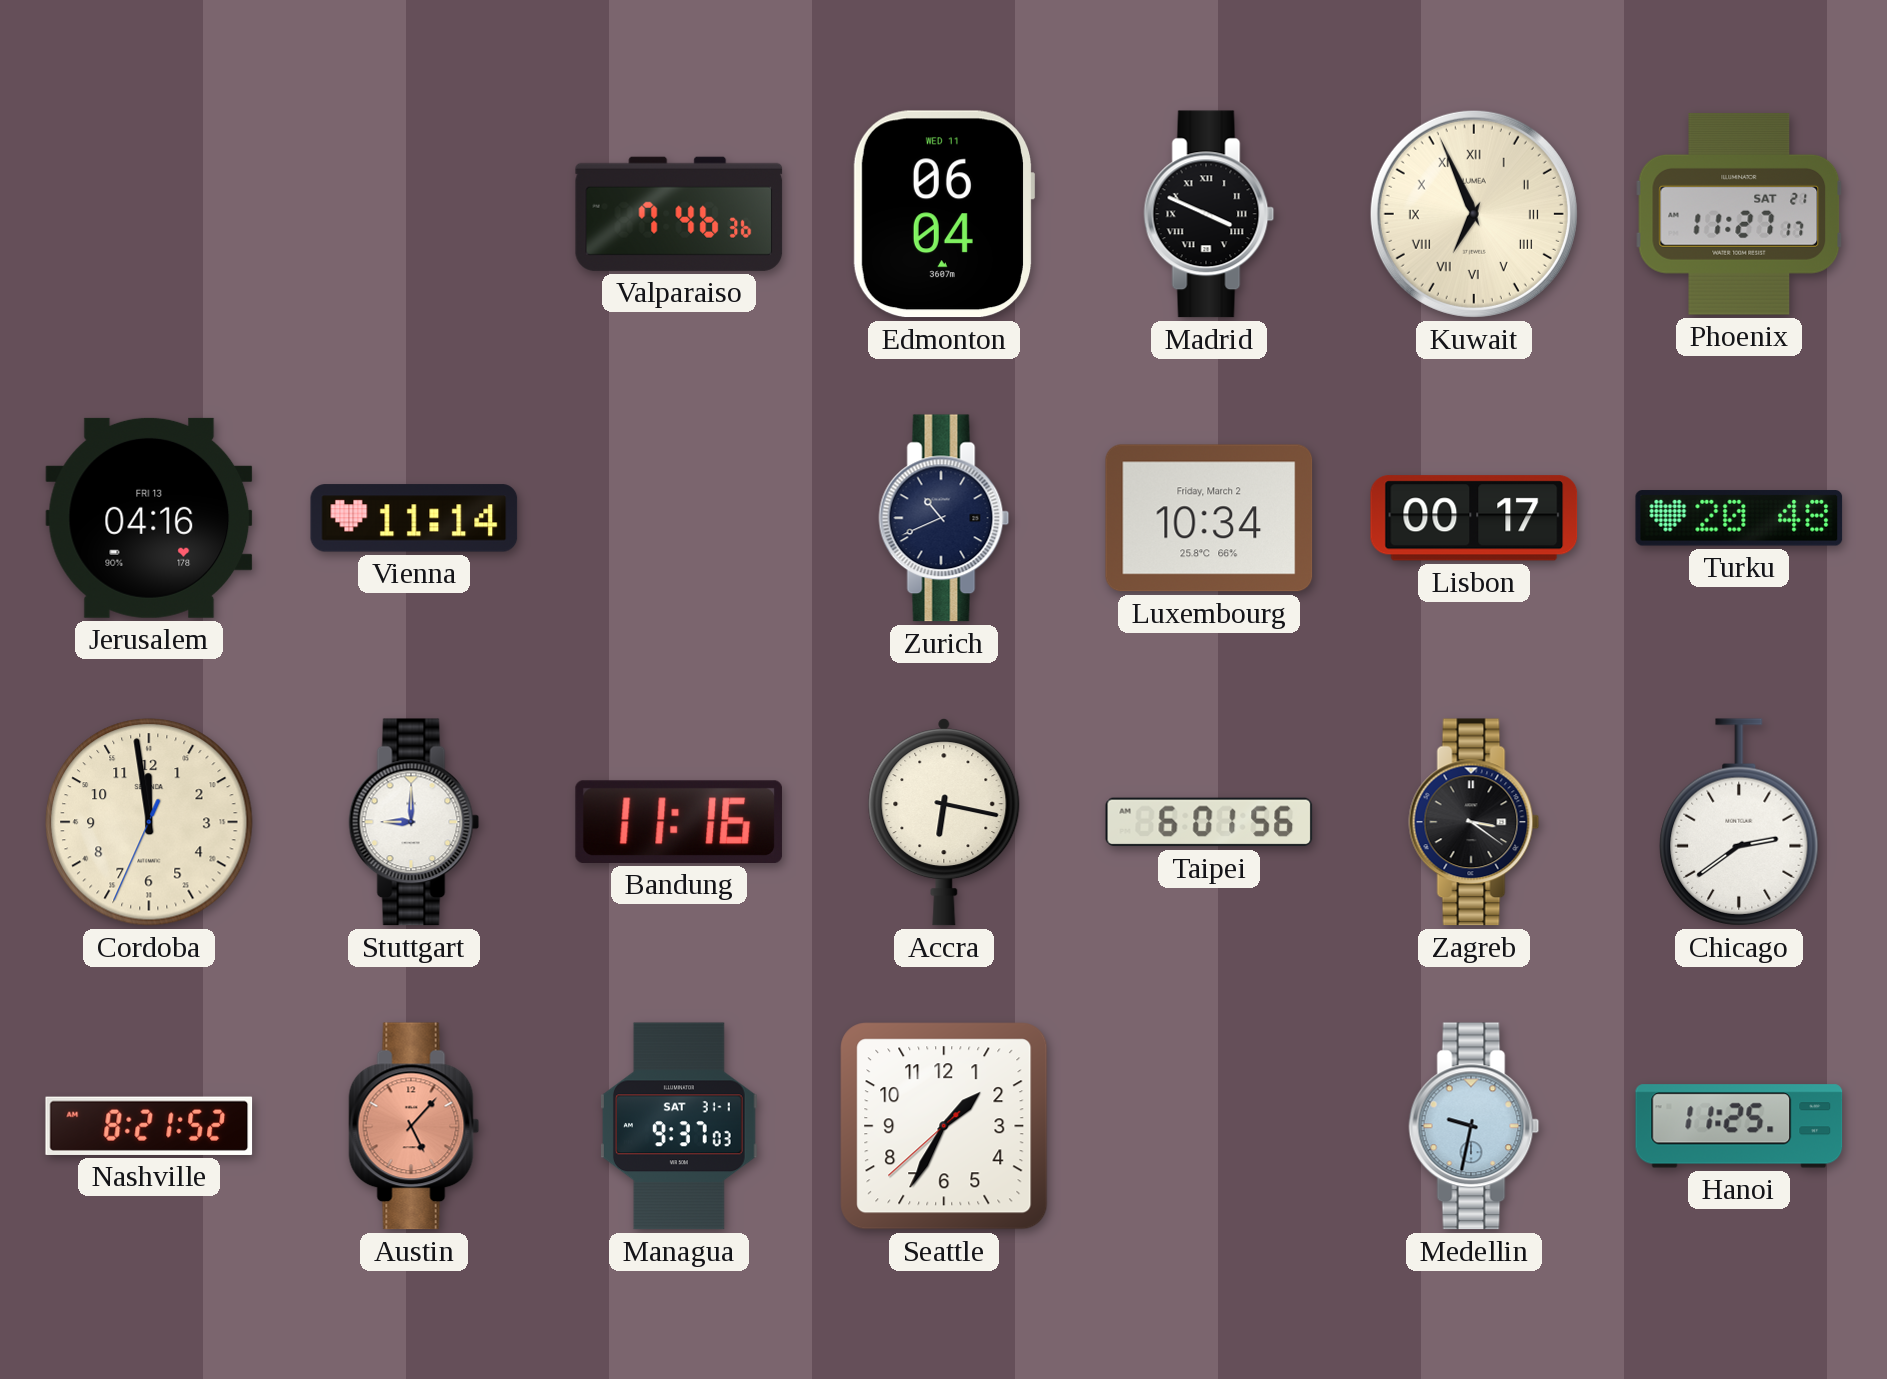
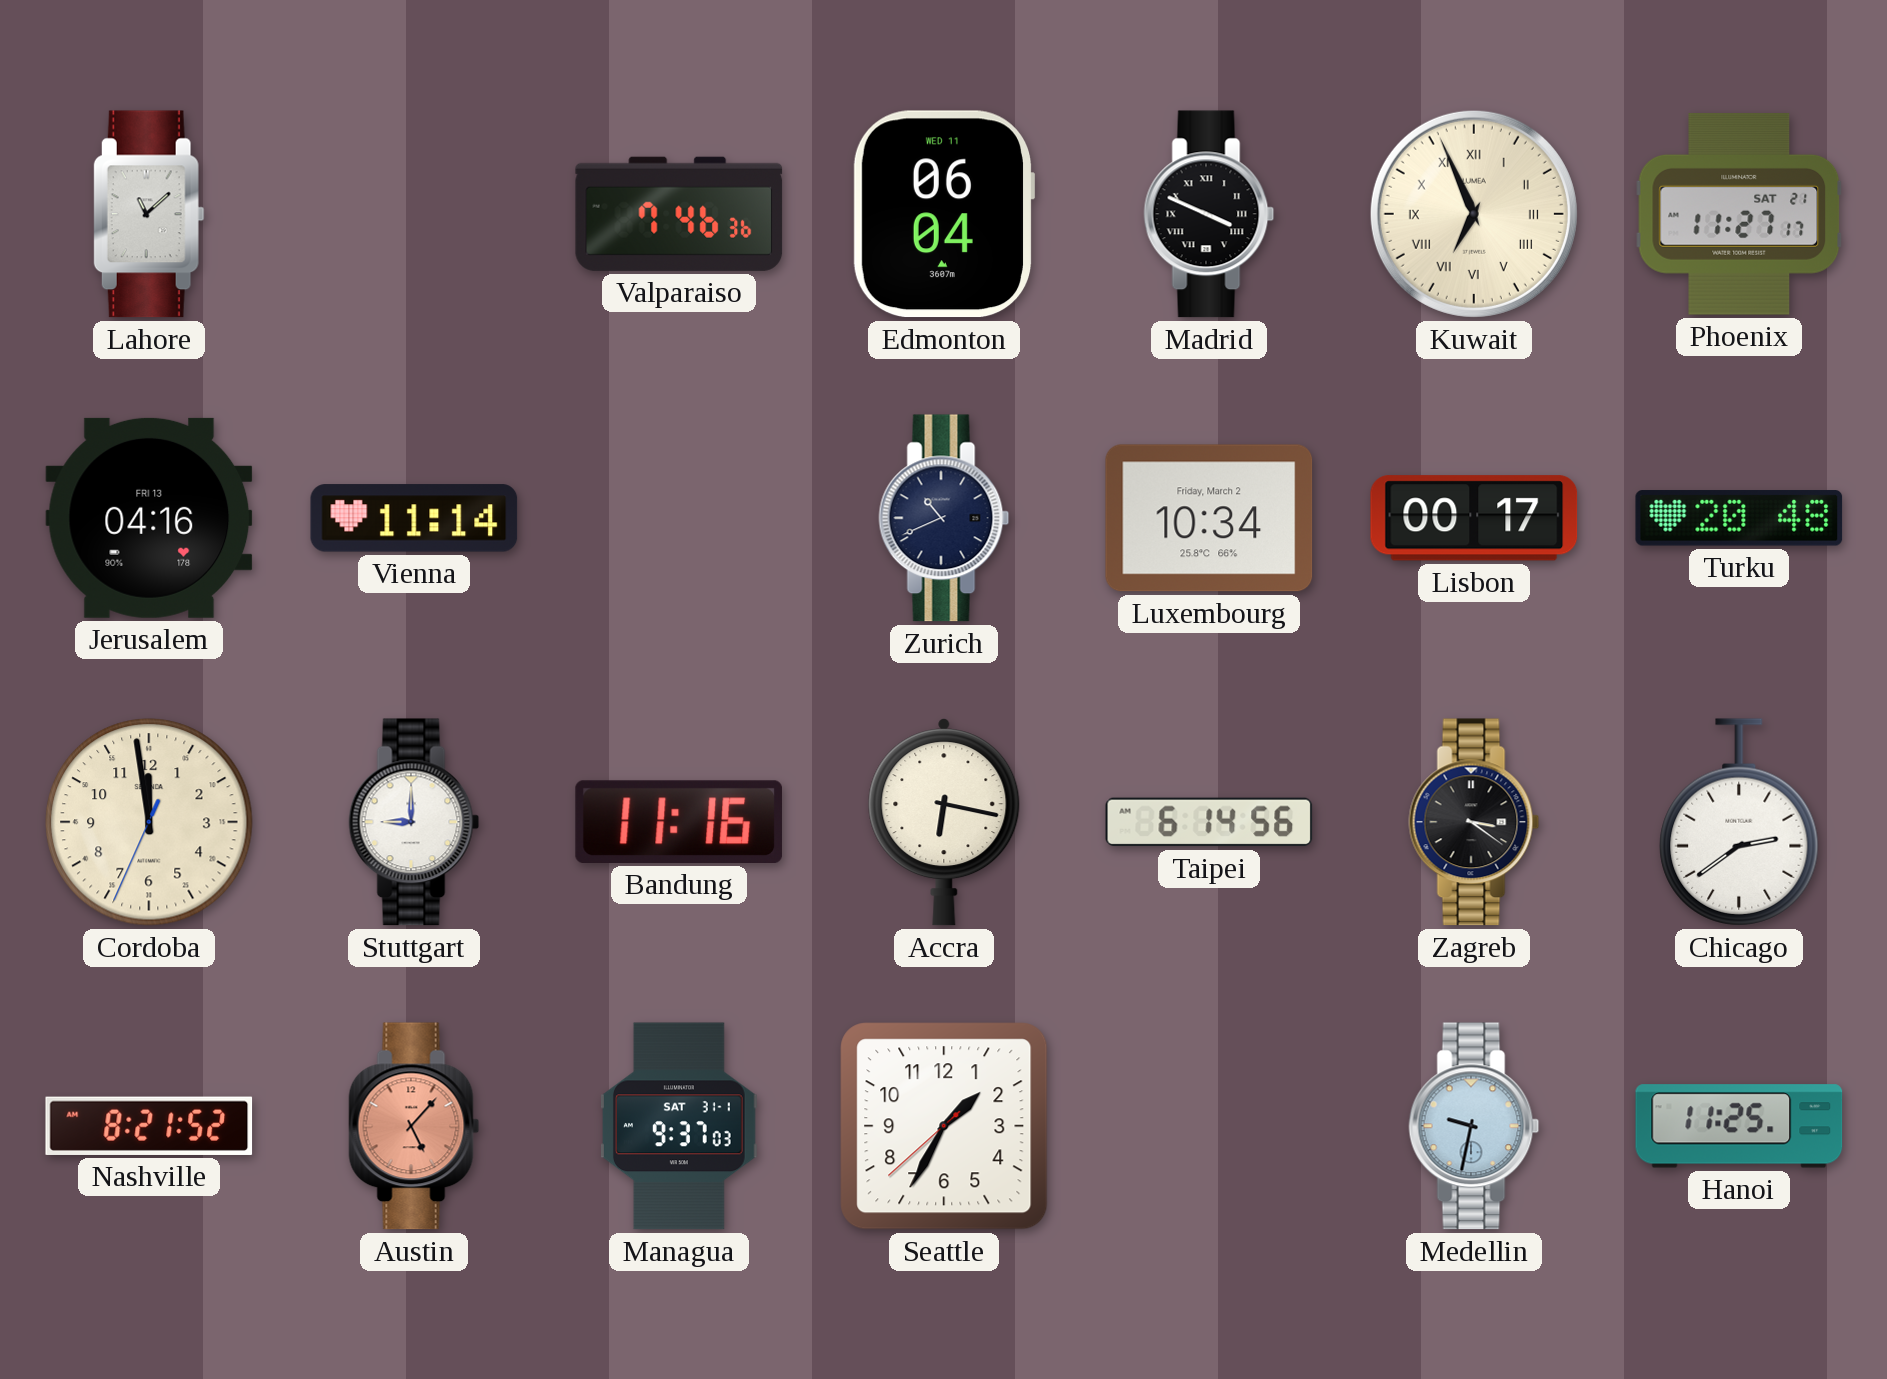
Lahore: none -> 11:08 (149, 214)
Taipei: 6:01 -> 6:14 (1209, 822)
